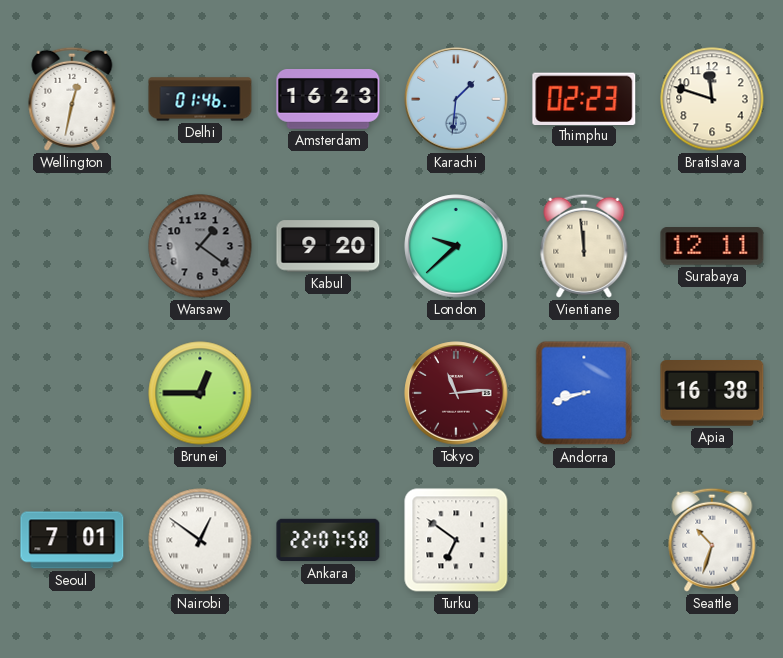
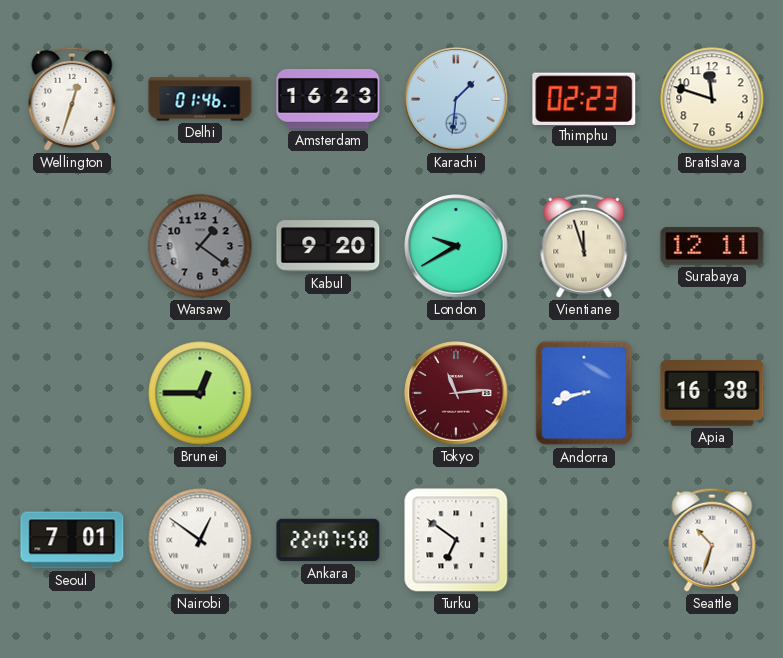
Wellington: 12:32 -> 12:33 (72, 99)
London: 9:38 -> 9:40 (456, 246)
Vientiane: 11:59 -> 11:57 (584, 246)
